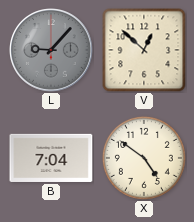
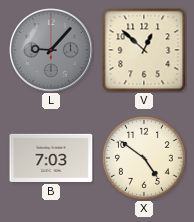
B: 7:04 -> 7:03 (51, 158)
